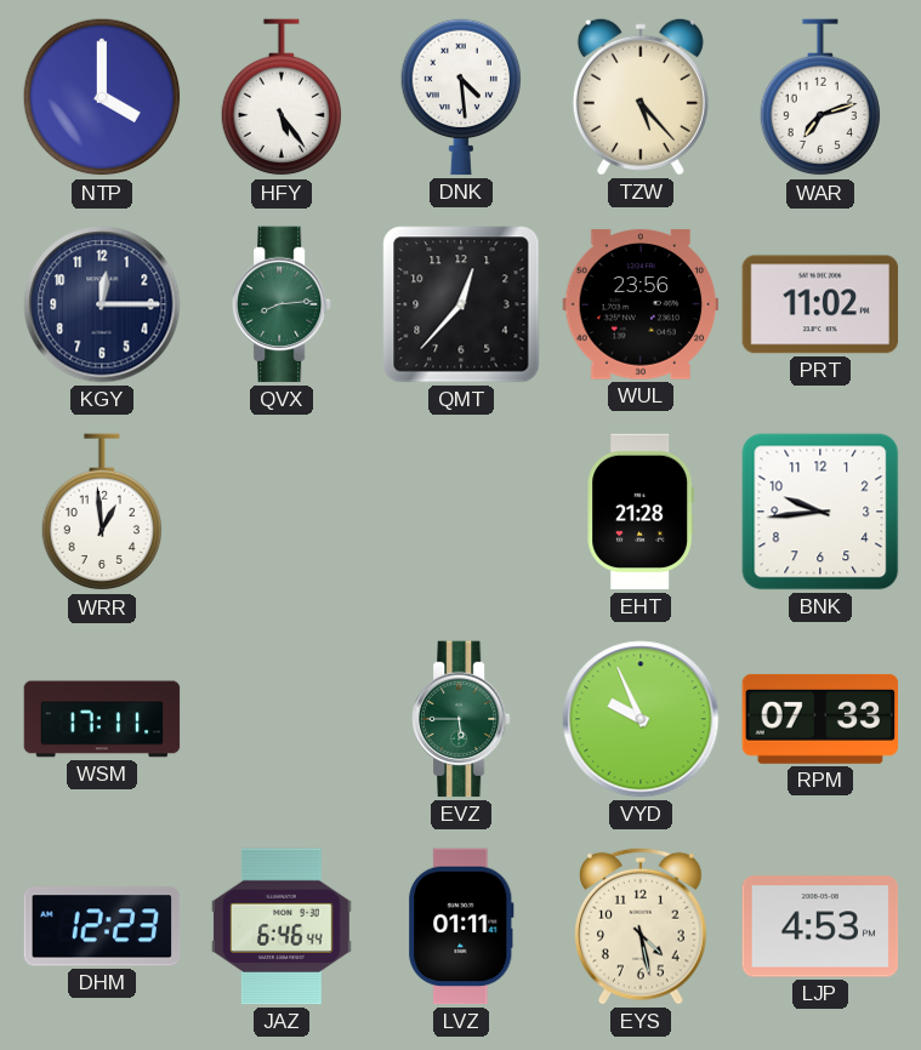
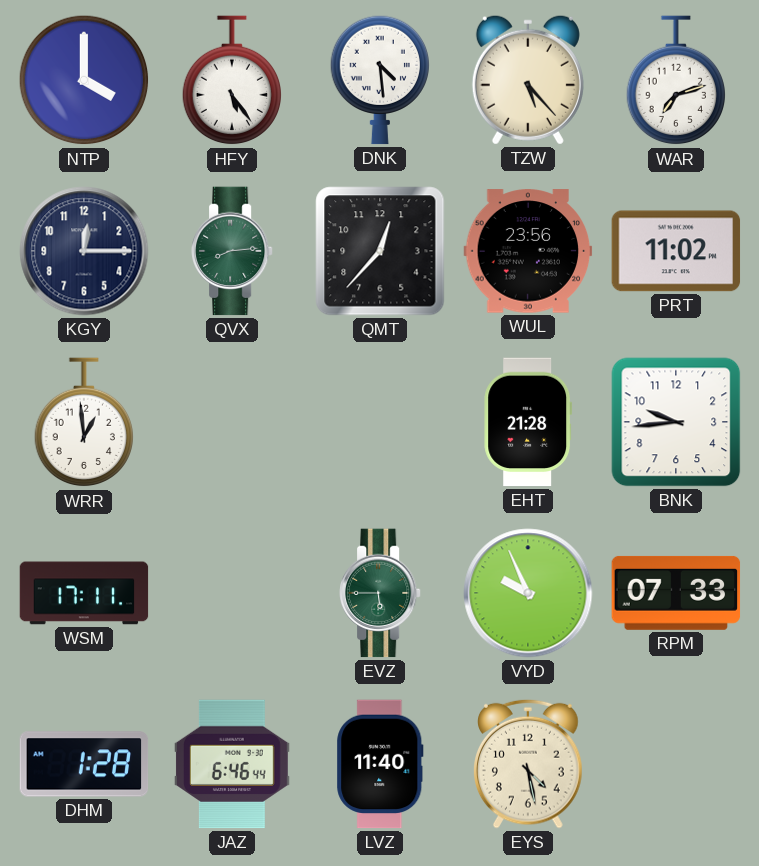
DHM: 12:23 -> 1:28 (84, 764)
LVZ: 01:11 -> 11:40 (380, 764)
LJP: 4:53 -> none (820, 926)
